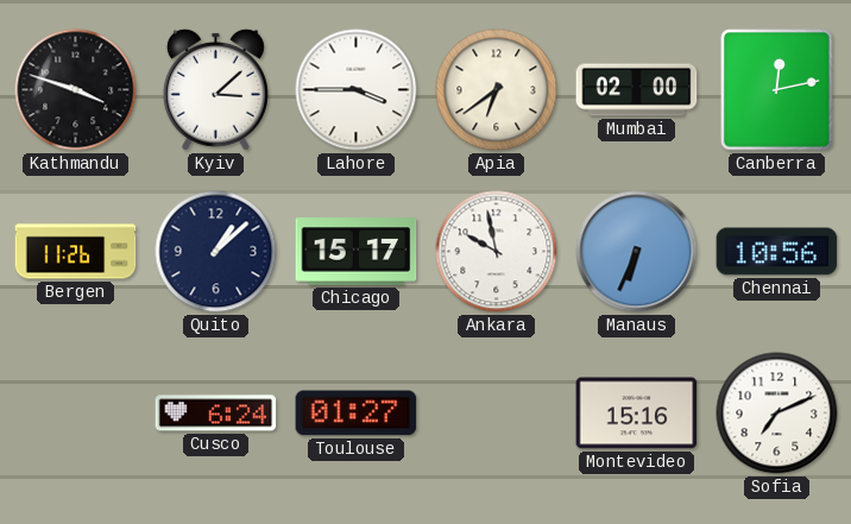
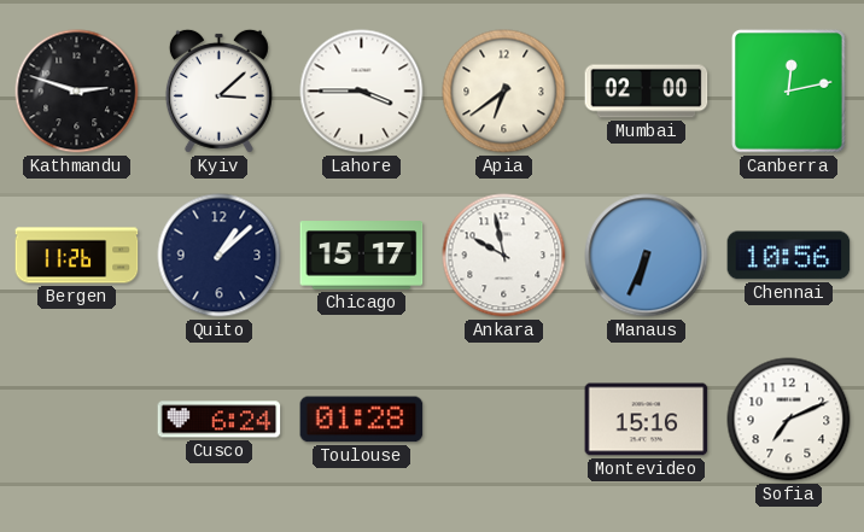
Kathmandu: 3:48 -> 2:48 (77, 92)
Toulouse: 01:27 -> 01:28 (362, 420)
